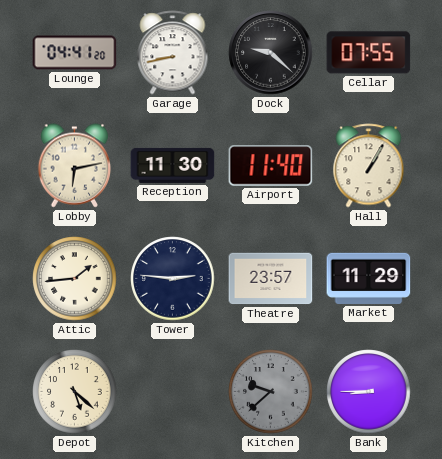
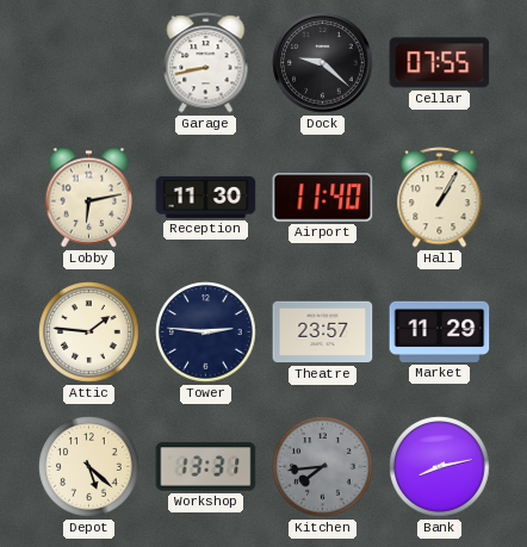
Lounge: 04:41 -> none (75, 53)
Attic: 1:44 -> 1:46 (89, 332)
Workshop: none -> 13:31 (206, 467)
Kitchen: 9:38 -> 7:44 (323, 467)
Bank: 8:45 -> 8:13 (440, 467)
